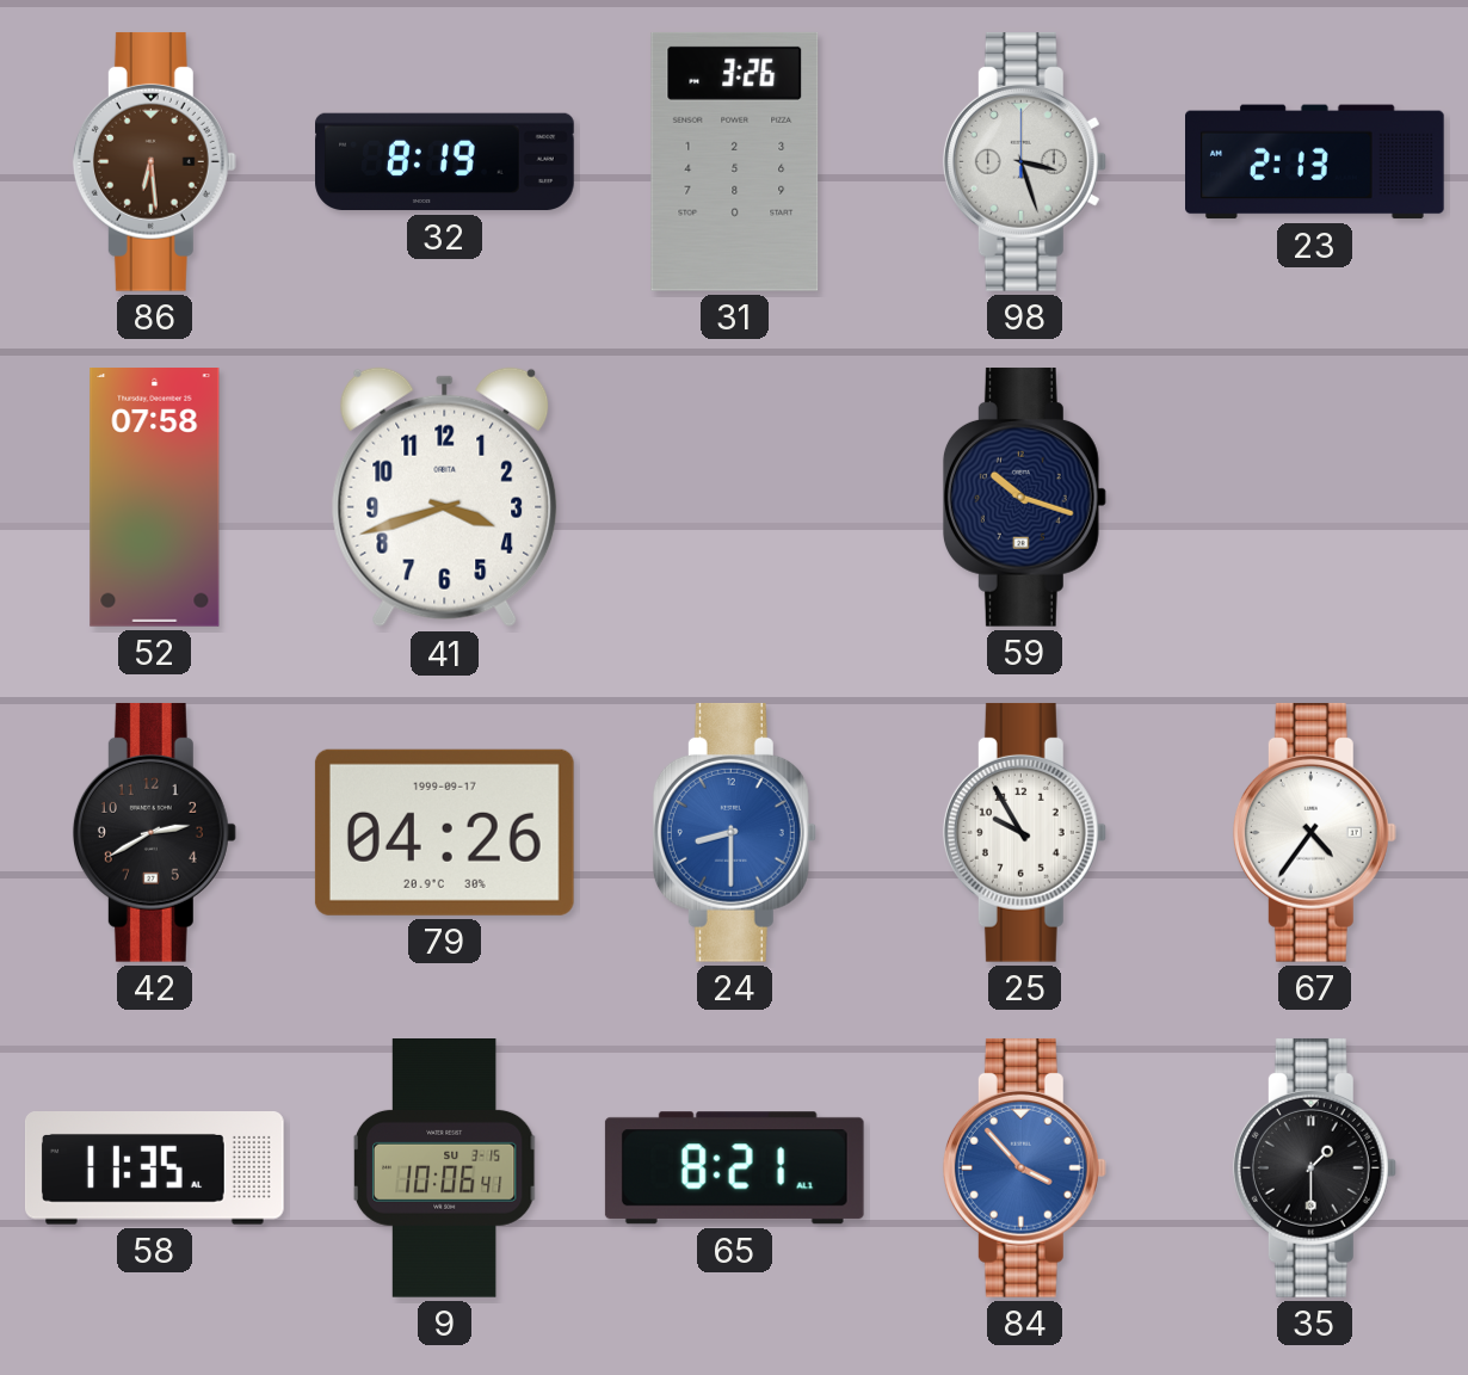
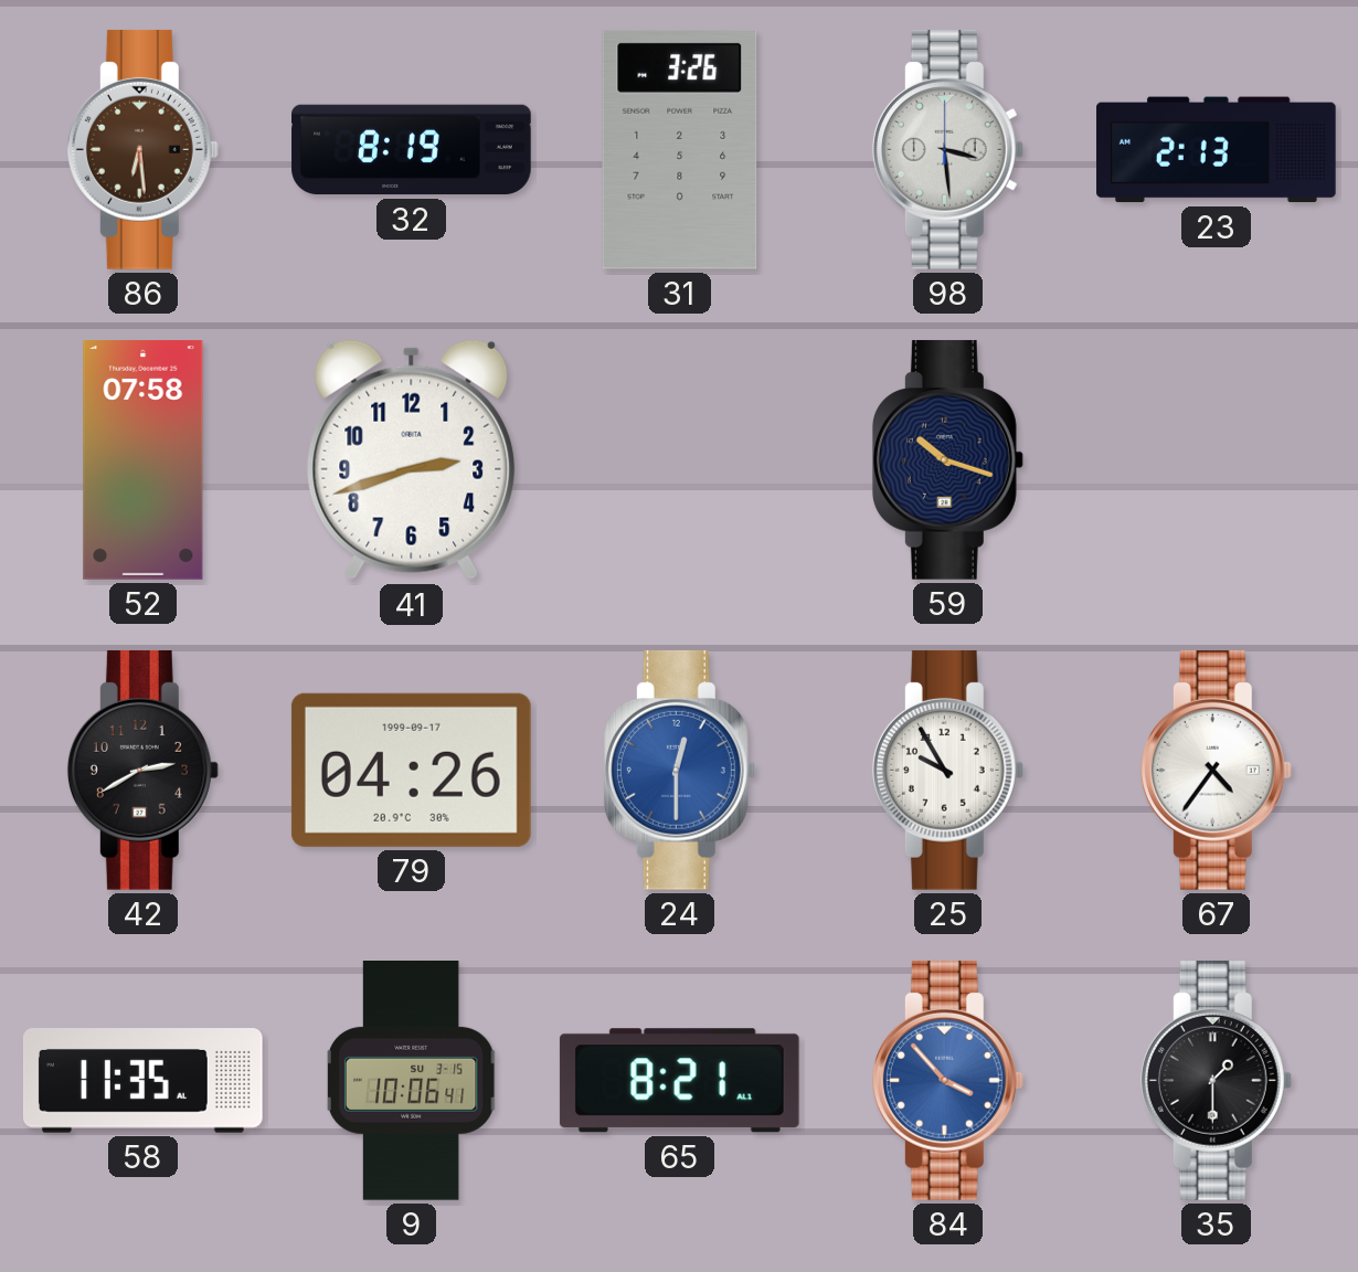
98: 3:27 -> 3:29 (947, 149)
41: 3:42 -> 2:42 (412, 460)
24: 8:30 -> 12:30 (679, 770)
